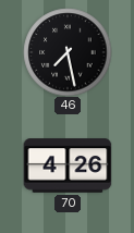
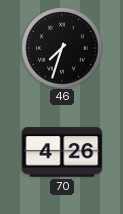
46: 7:28 -> 7:33 (62, 48)
